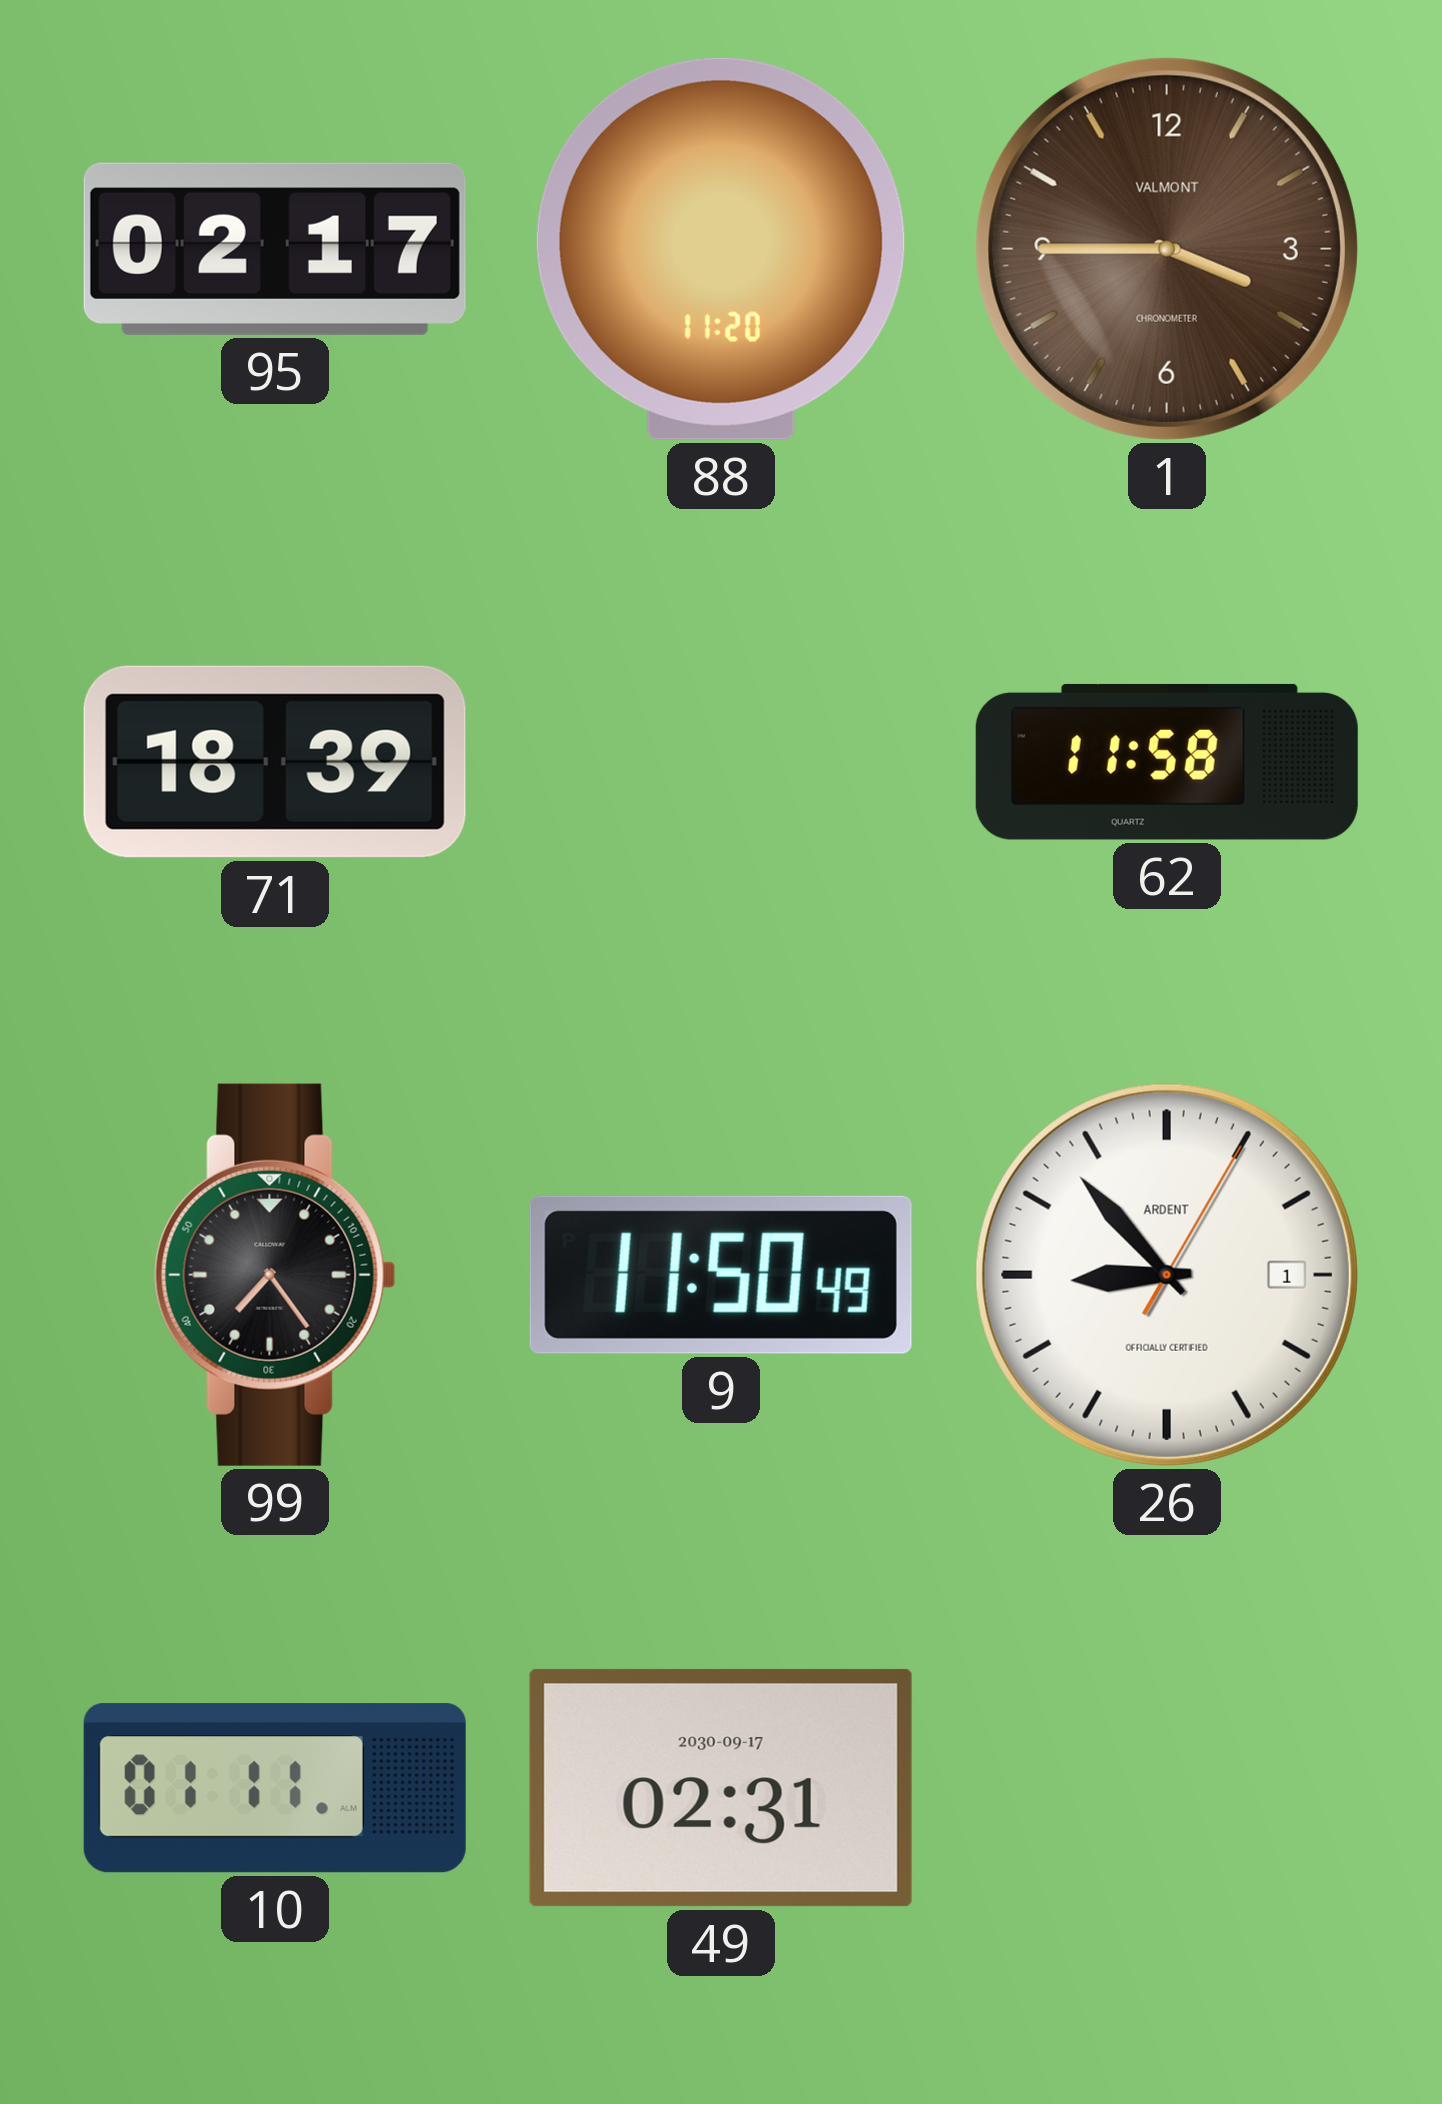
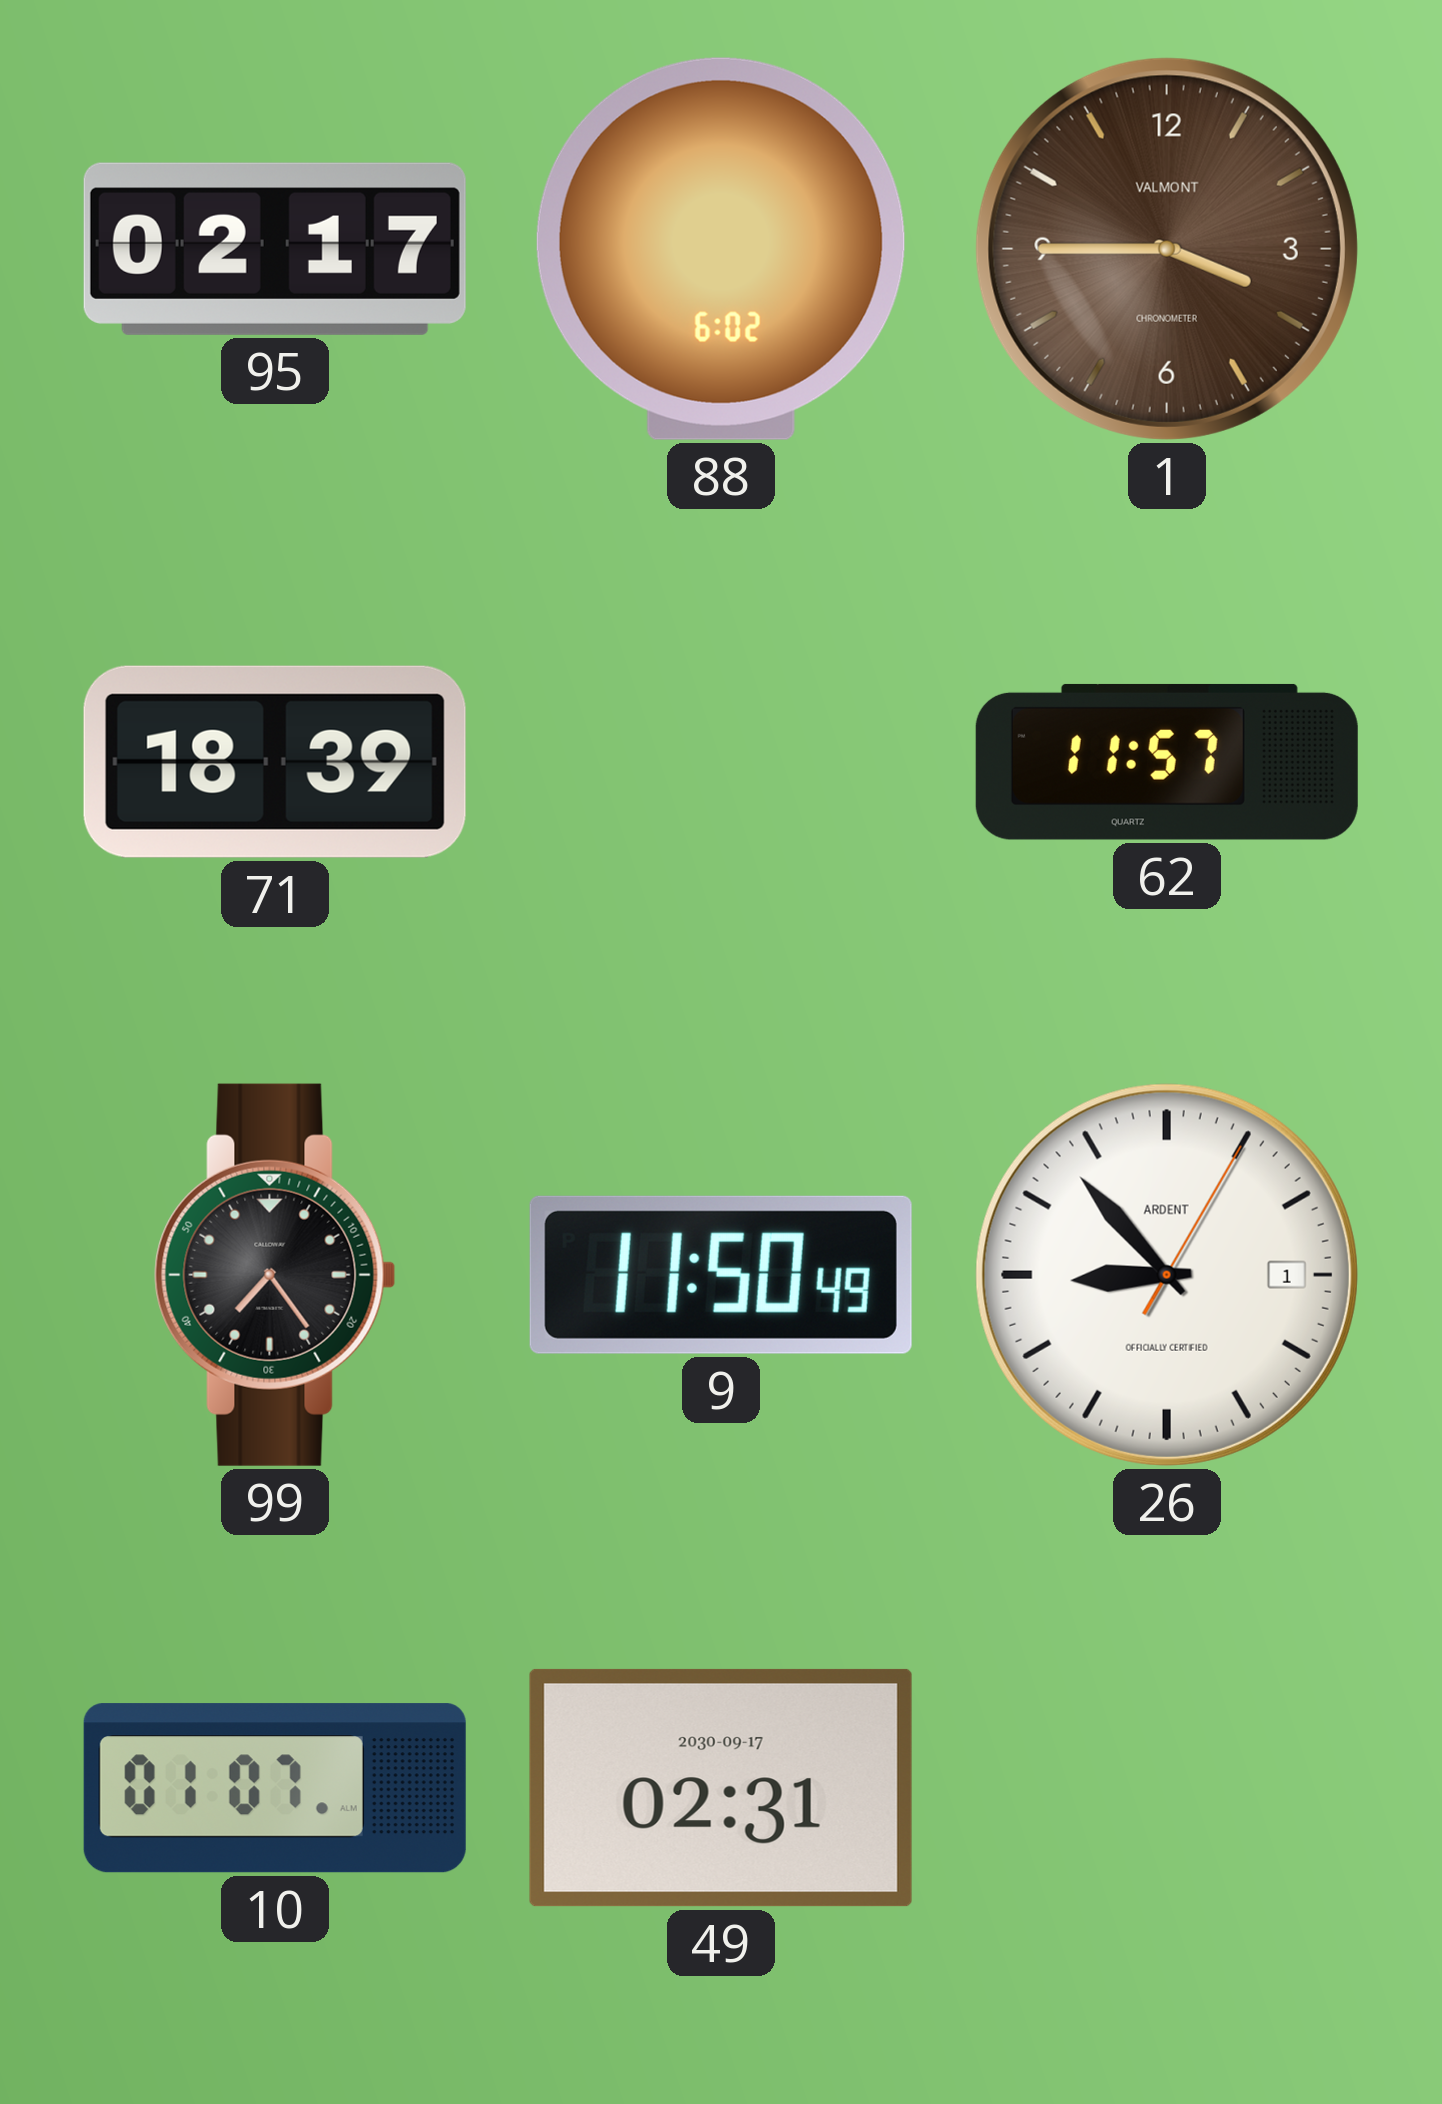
88: 11:20 -> 6:02 (721, 249)
62: 11:58 -> 11:57 (1167, 762)
10: 01:11 -> 01:07 (275, 1788)
